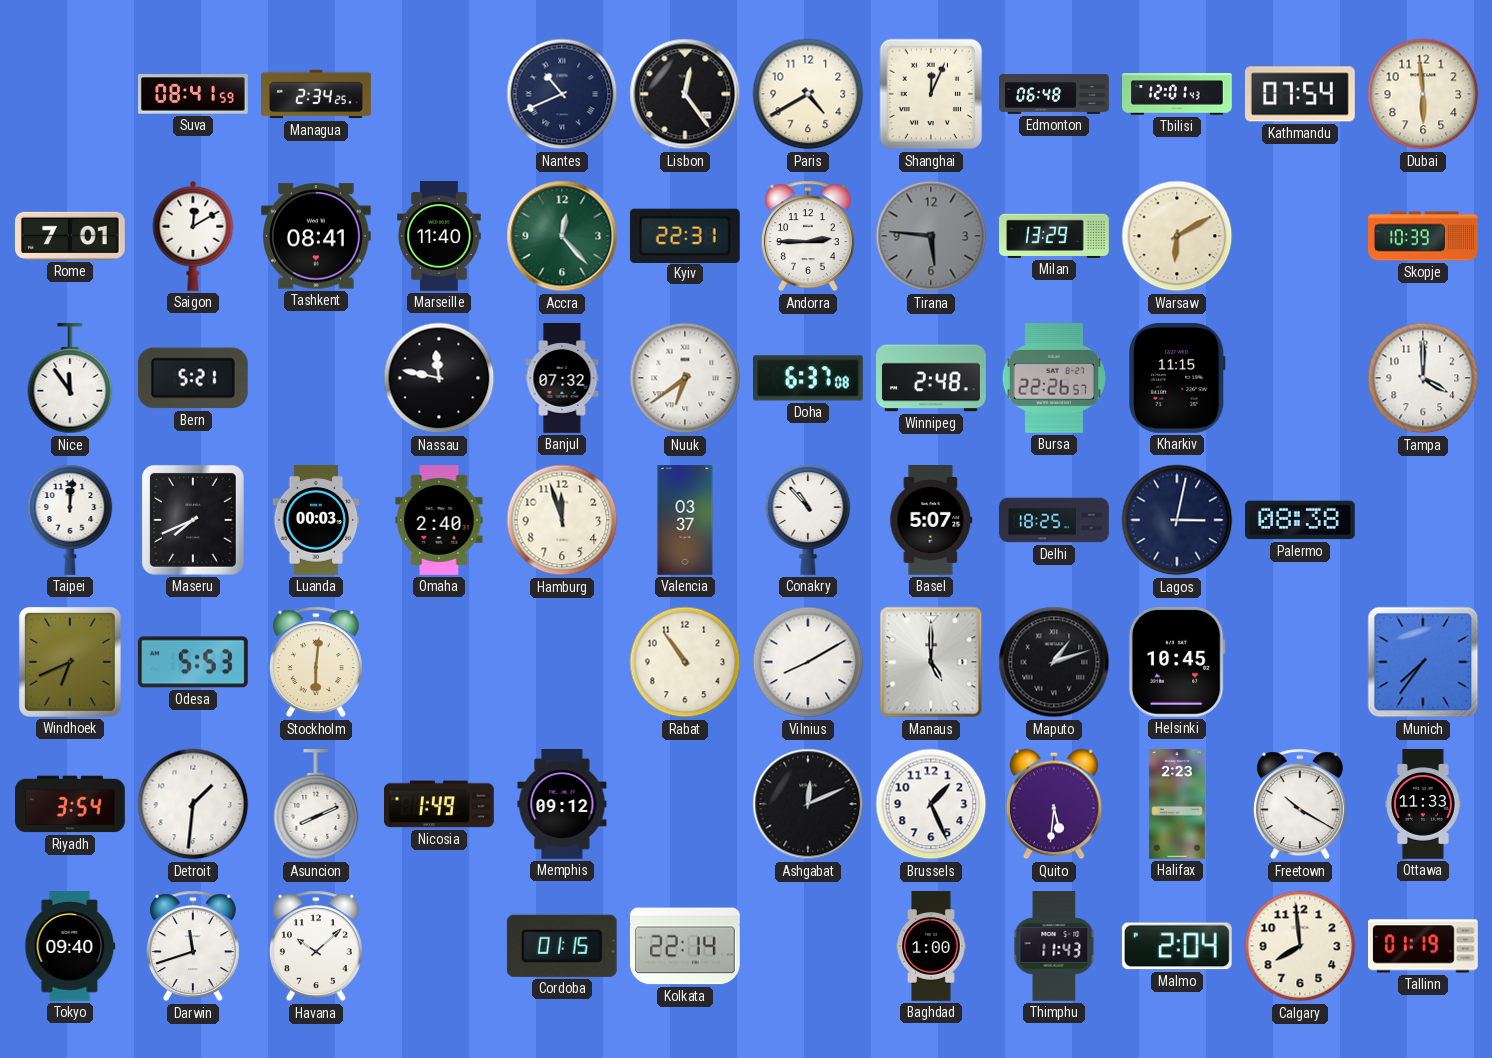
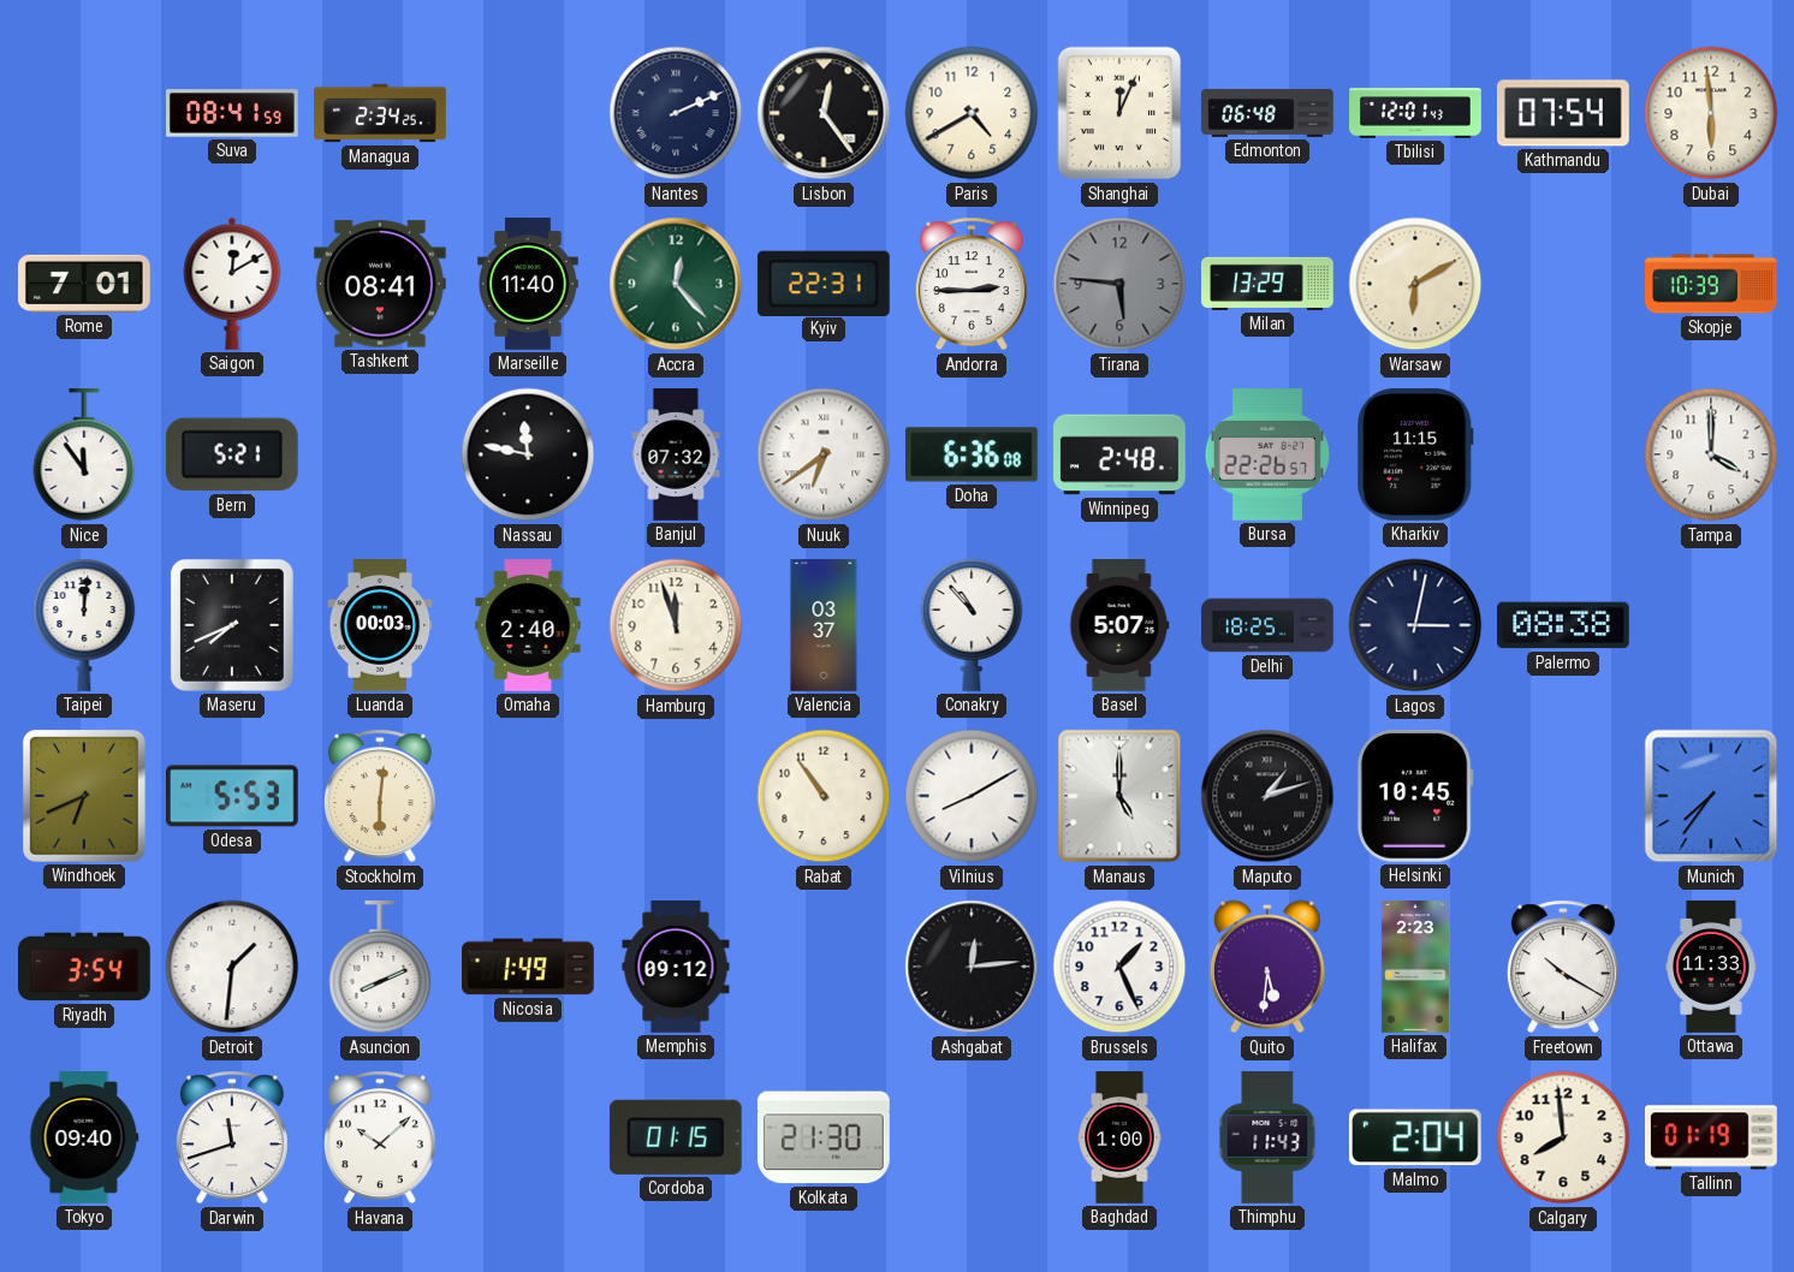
Nantes: 10:41 -> 2:11 (676, 113)
Doha: 6:37 -> 6:36 (972, 454)
Ashgabat: 12:11 -> 12:14 (972, 967)
Kolkata: 22:14 -> 21:30 (824, 1137)
